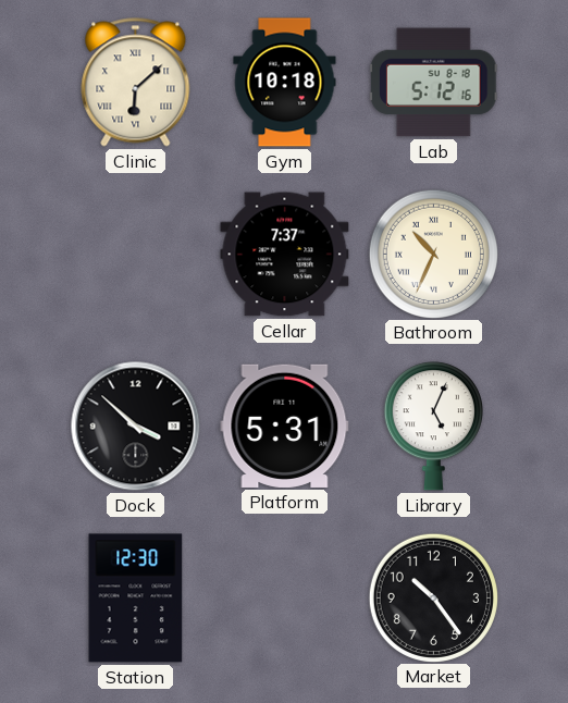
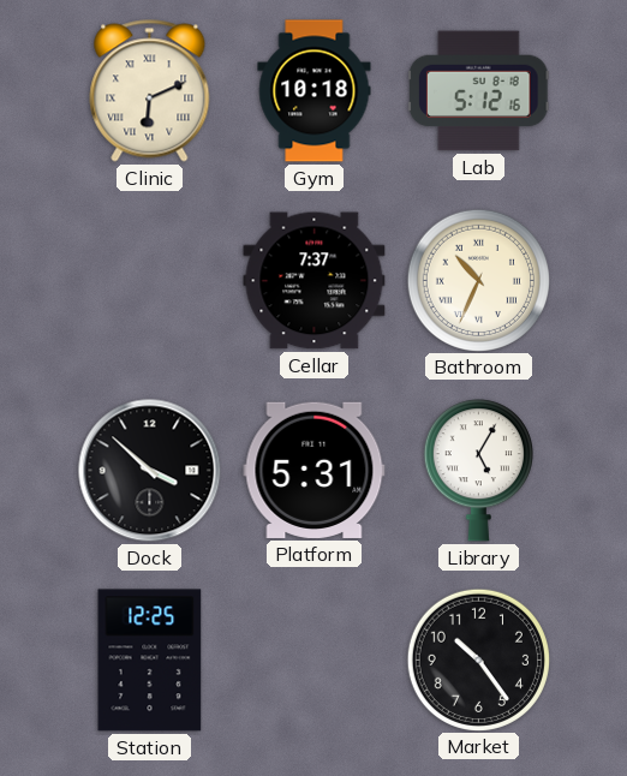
Clinic: 6:08 -> 6:11 (150, 91)
Library: 5:04 -> 5:05 (478, 471)
Station: 12:30 -> 12:25 (150, 661)
